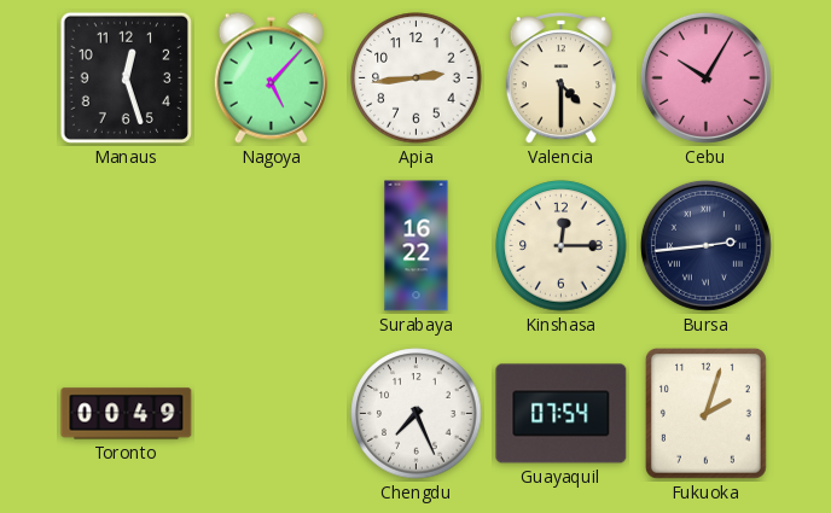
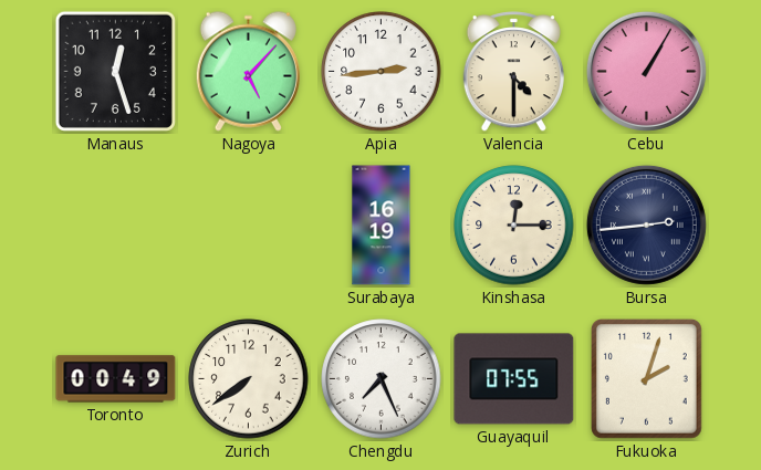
Cebu: 10:05 -> 1:05 (646, 71)
Surabaya: 16:22 -> 16:19 (382, 226)
Zurich: none -> 7:39 (249, 379)
Guayaquil: 07:54 -> 07:55 (514, 379)
